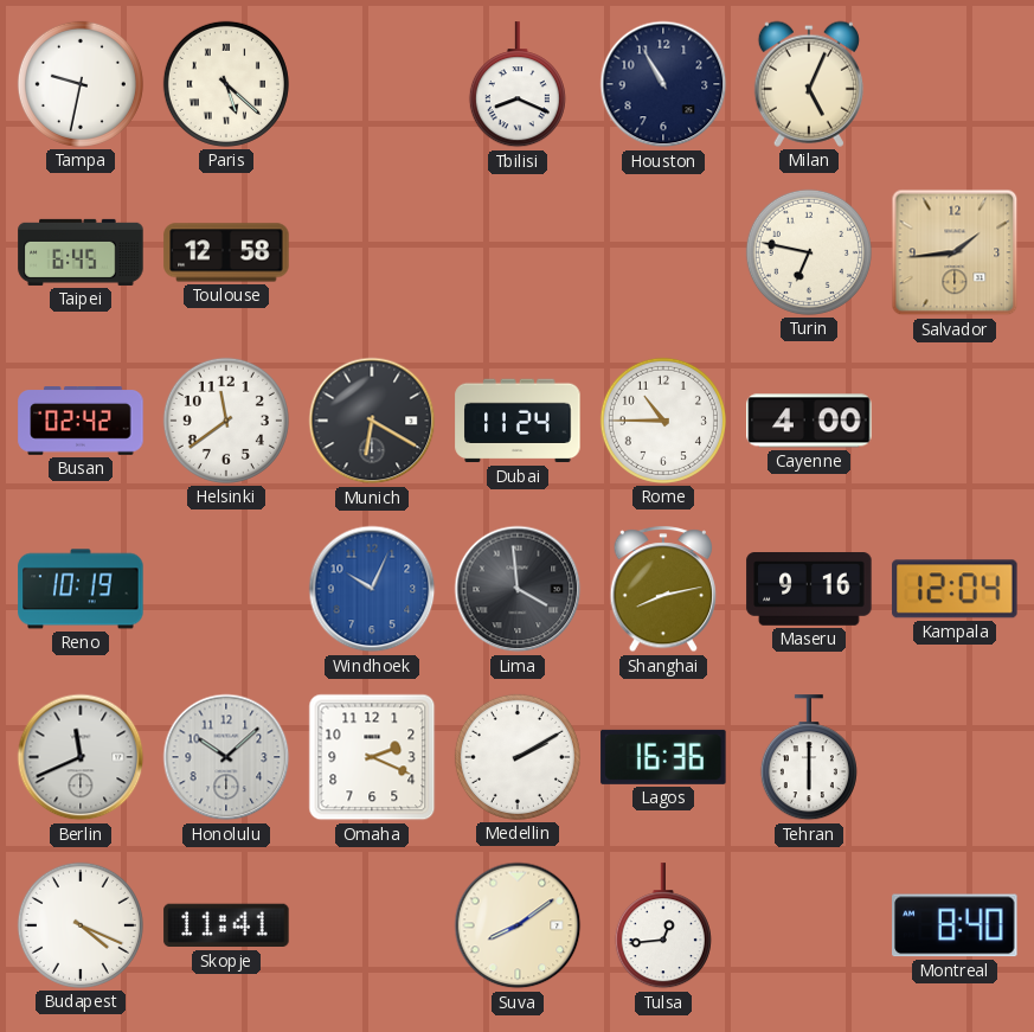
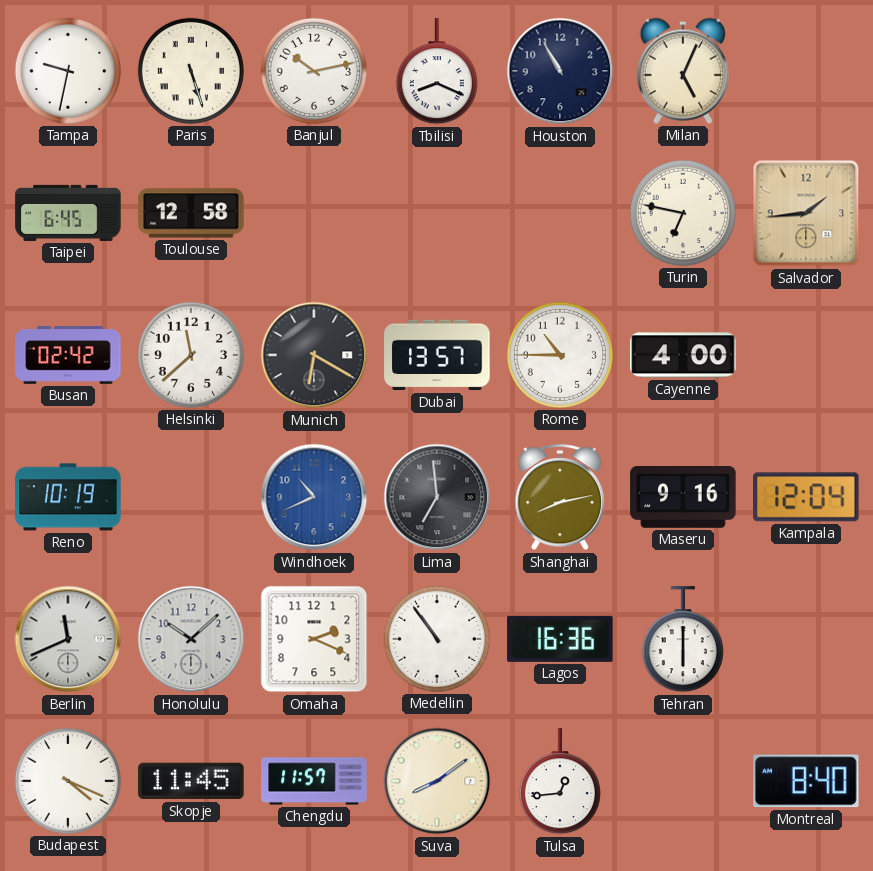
Paris: 5:22 -> 5:27 (191, 71)
Banjul: none -> 10:13 (314, 71)
Helsinki: 11:39 -> 11:38 (191, 355)
Dubai: 11:24 -> 13:57 (437, 355)
Windhoek: 10:04 -> 10:41 (314, 497)
Lima: 3:59 -> 6:59 (437, 497)
Medellin: 2:10 -> 10:54 (437, 639)
Skopje: 11:41 -> 11:45 (191, 781)
Chengdu: none -> 11:57 (314, 781)
